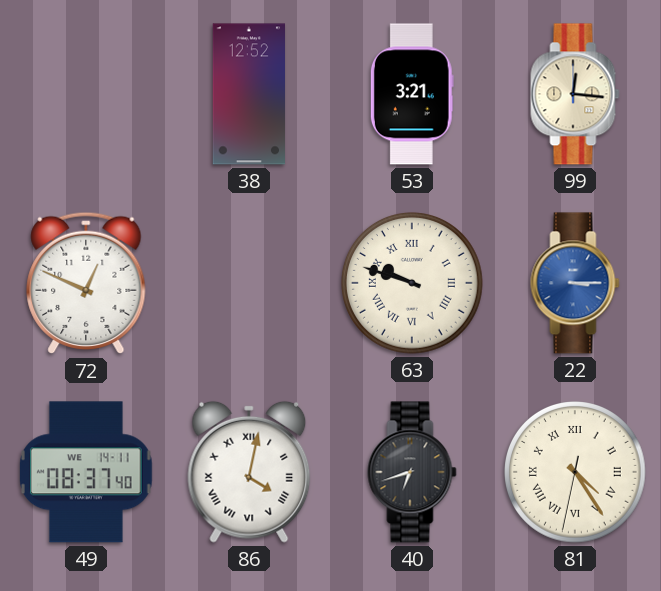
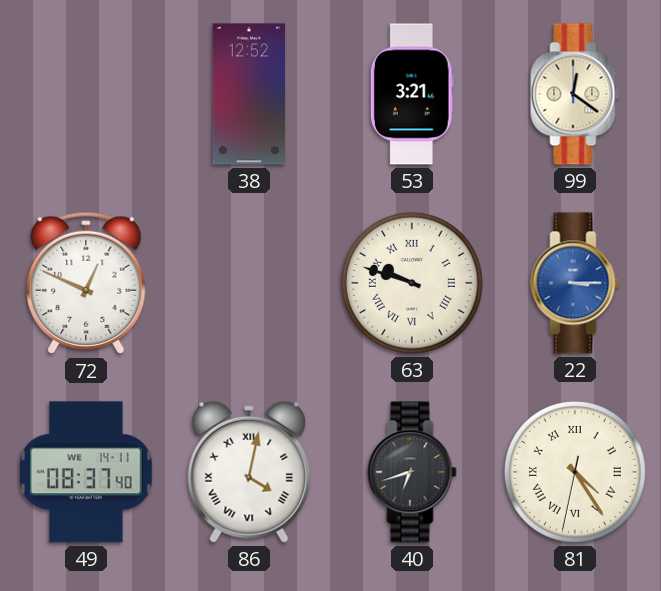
99: 12:16 -> 12:21 (575, 94)
